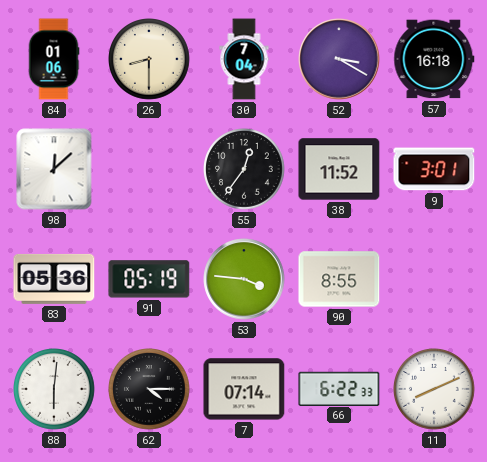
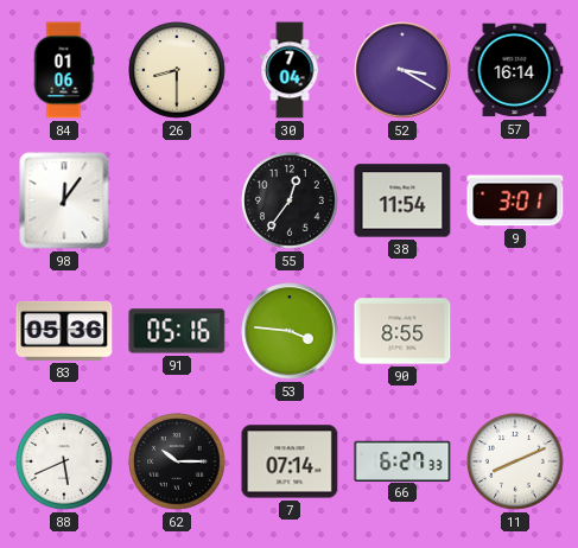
57: 16:18 -> 16:14 (515, 70)
98: 12:08 -> 12:06 (64, 200)
38: 11:52 -> 11:54 (402, 200)
91: 05:19 -> 05:16 (177, 331)
88: 6:01 -> 5:41 (65, 463)
62: 4:15 -> 10:15 (178, 463)
66: 6:22 -> 6:27 (402, 460)
